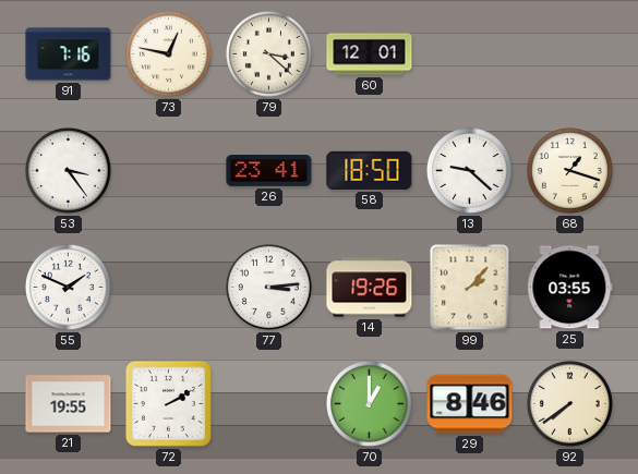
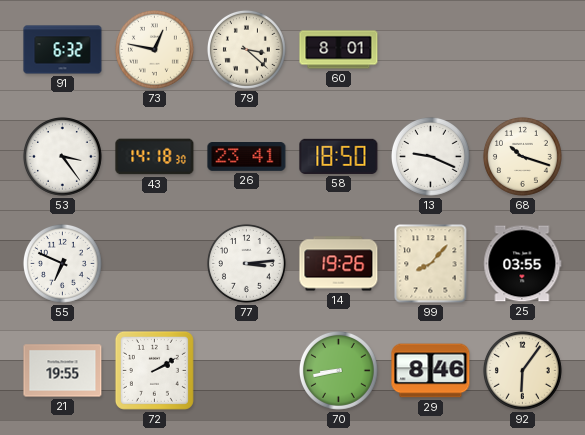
91: 7:16 -> 6:32 (63, 50)
60: 12:01 -> 8:01 (339, 50)
43: none -> 14:18 (155, 157)
13: 9:22 -> 9:19 (430, 156)
68: 1:18 -> 10:18 (522, 156)
55: 1:49 -> 6:49 (62, 263)
99: 2:07 -> 8:07 (431, 264)
70: 1:00 -> 8:43 (338, 370)
92: 7:39 -> 6:06 (522, 370)
